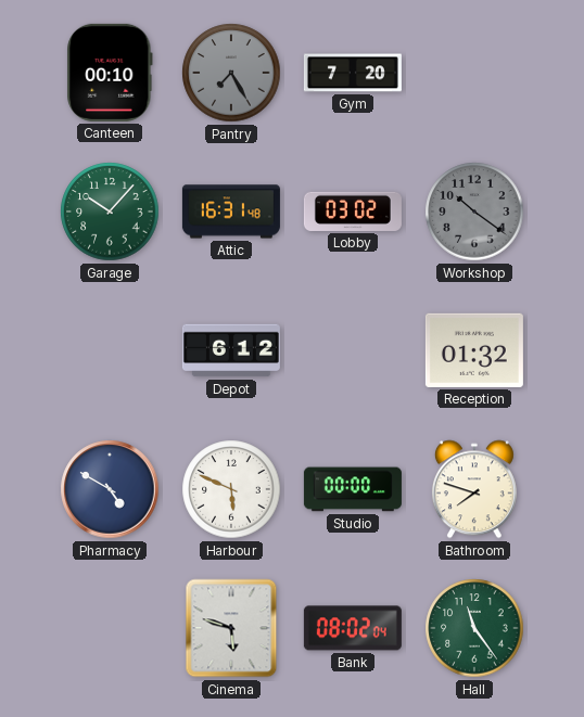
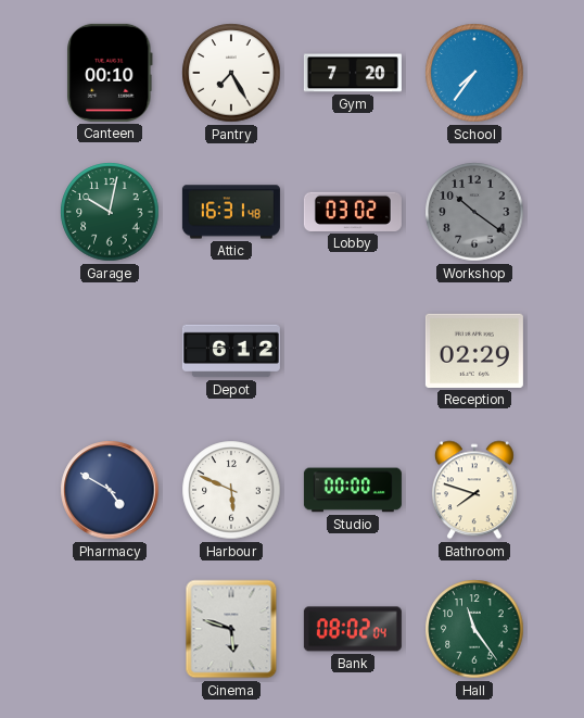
Pantry dial: grey -> white (231, 73)
School: none -> 7:36 (474, 73)
Garage: 10:07 -> 10:02 (110, 212)
Reception: 01:32 -> 02:29 (474, 351)
